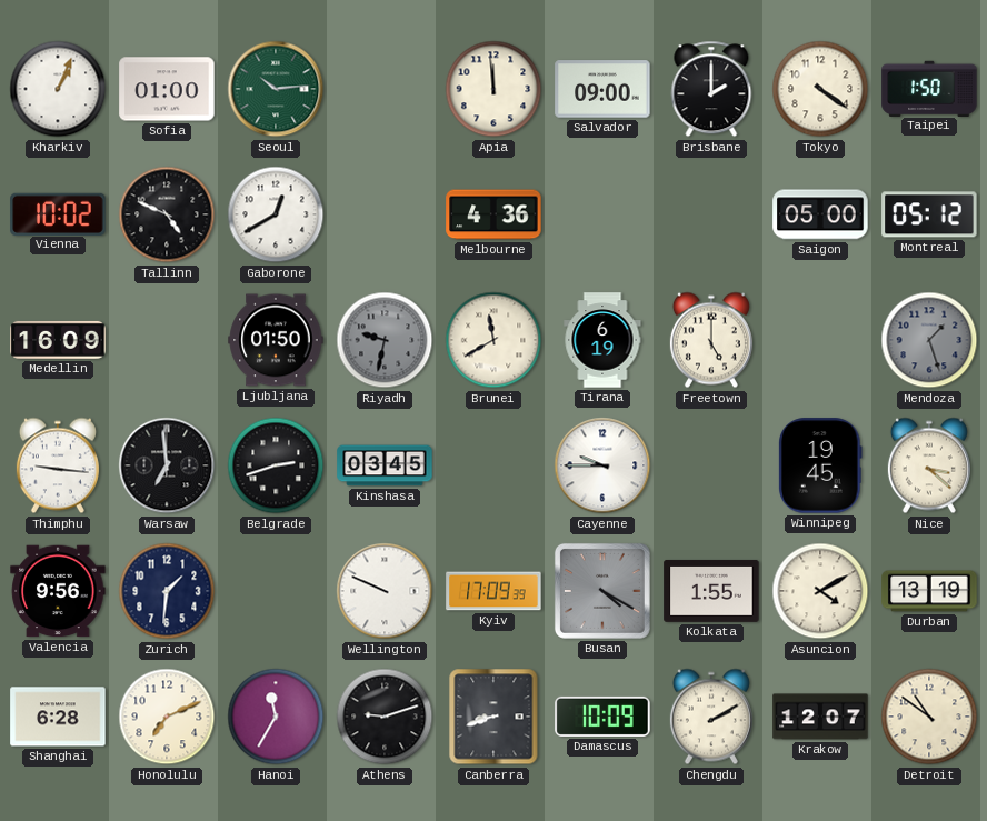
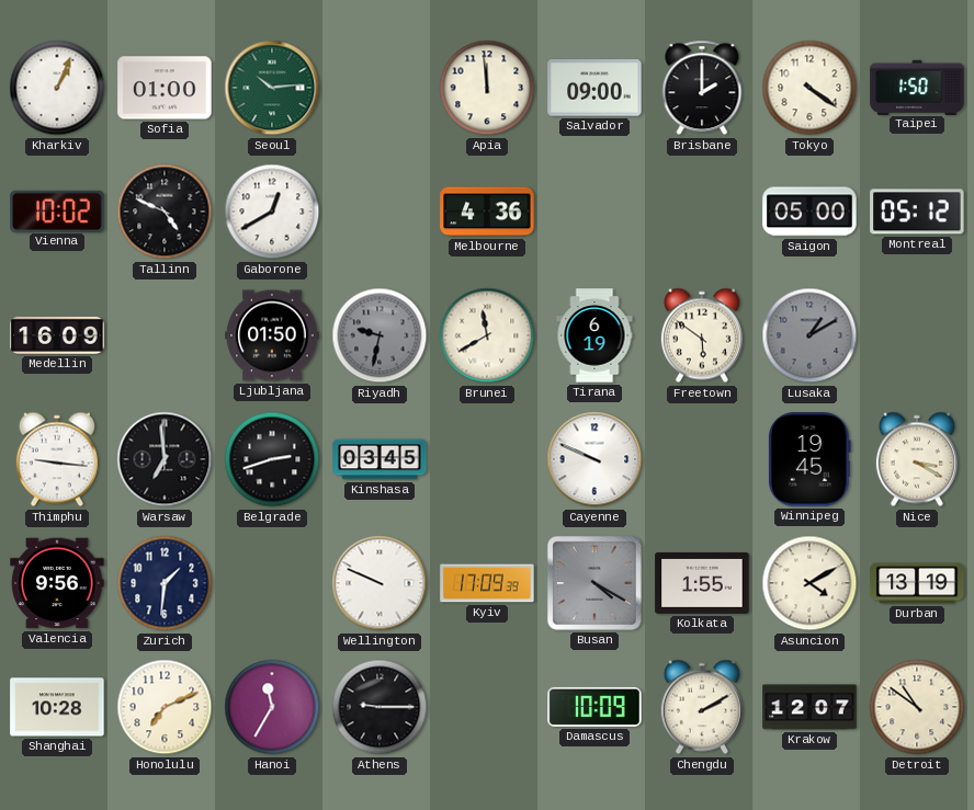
Freetown: 5:00 -> 5:51 (702, 335)
Lusaka: none -> 1:10 (809, 335)
Mendoza: 1:27 -> none (929, 340)
Cayenne: 9:45 -> 9:49 (594, 459)
Nice: 3:22 -> 3:20 (917, 459)
Shanghai: 6:28 -> 10:28 (57, 707)
Athens: 9:12 -> 9:15 (380, 707)
Canberra: 8:42 -> none (493, 717)
